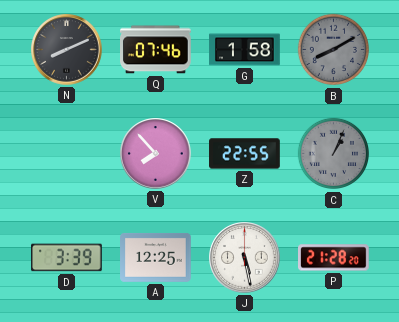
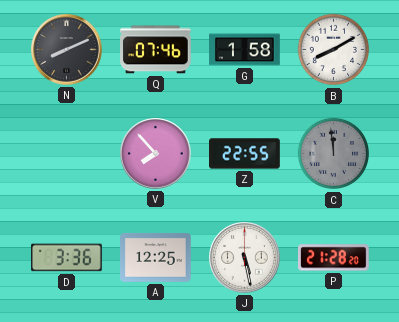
B dial: grey -> white (333, 50)
C: 1:04 -> 11:59 (333, 154)
D: 3:39 -> 3:36 (67, 258)
